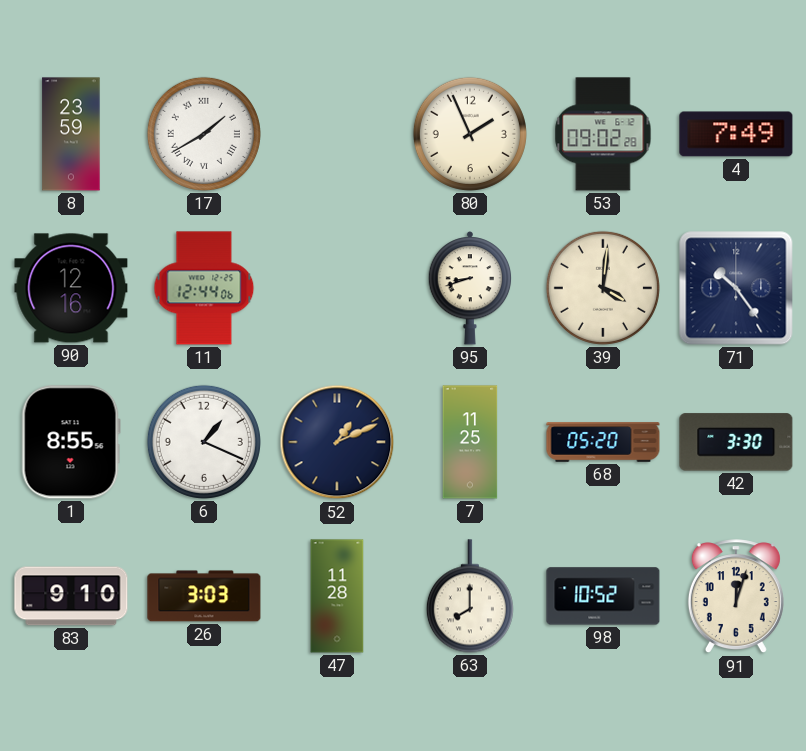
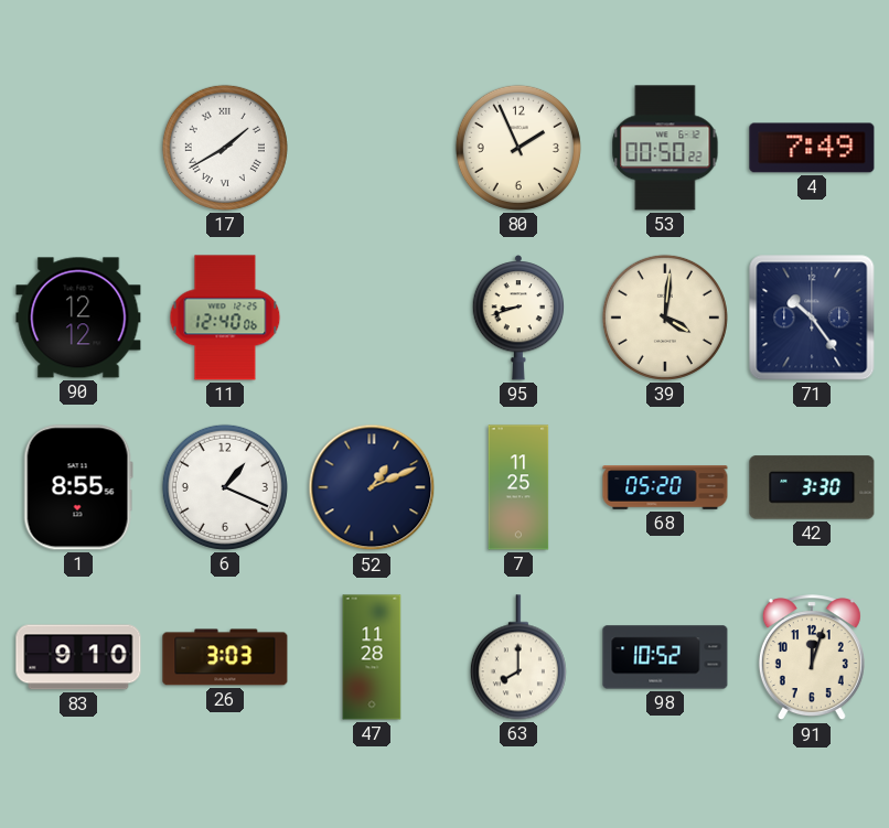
8: 23:59 -> none (71, 134)
53: 09:02 -> 00:50 (665, 148)
90: 12:16 -> 12:12 (78, 318)
11: 12:44 -> 12:40 (225, 318)
